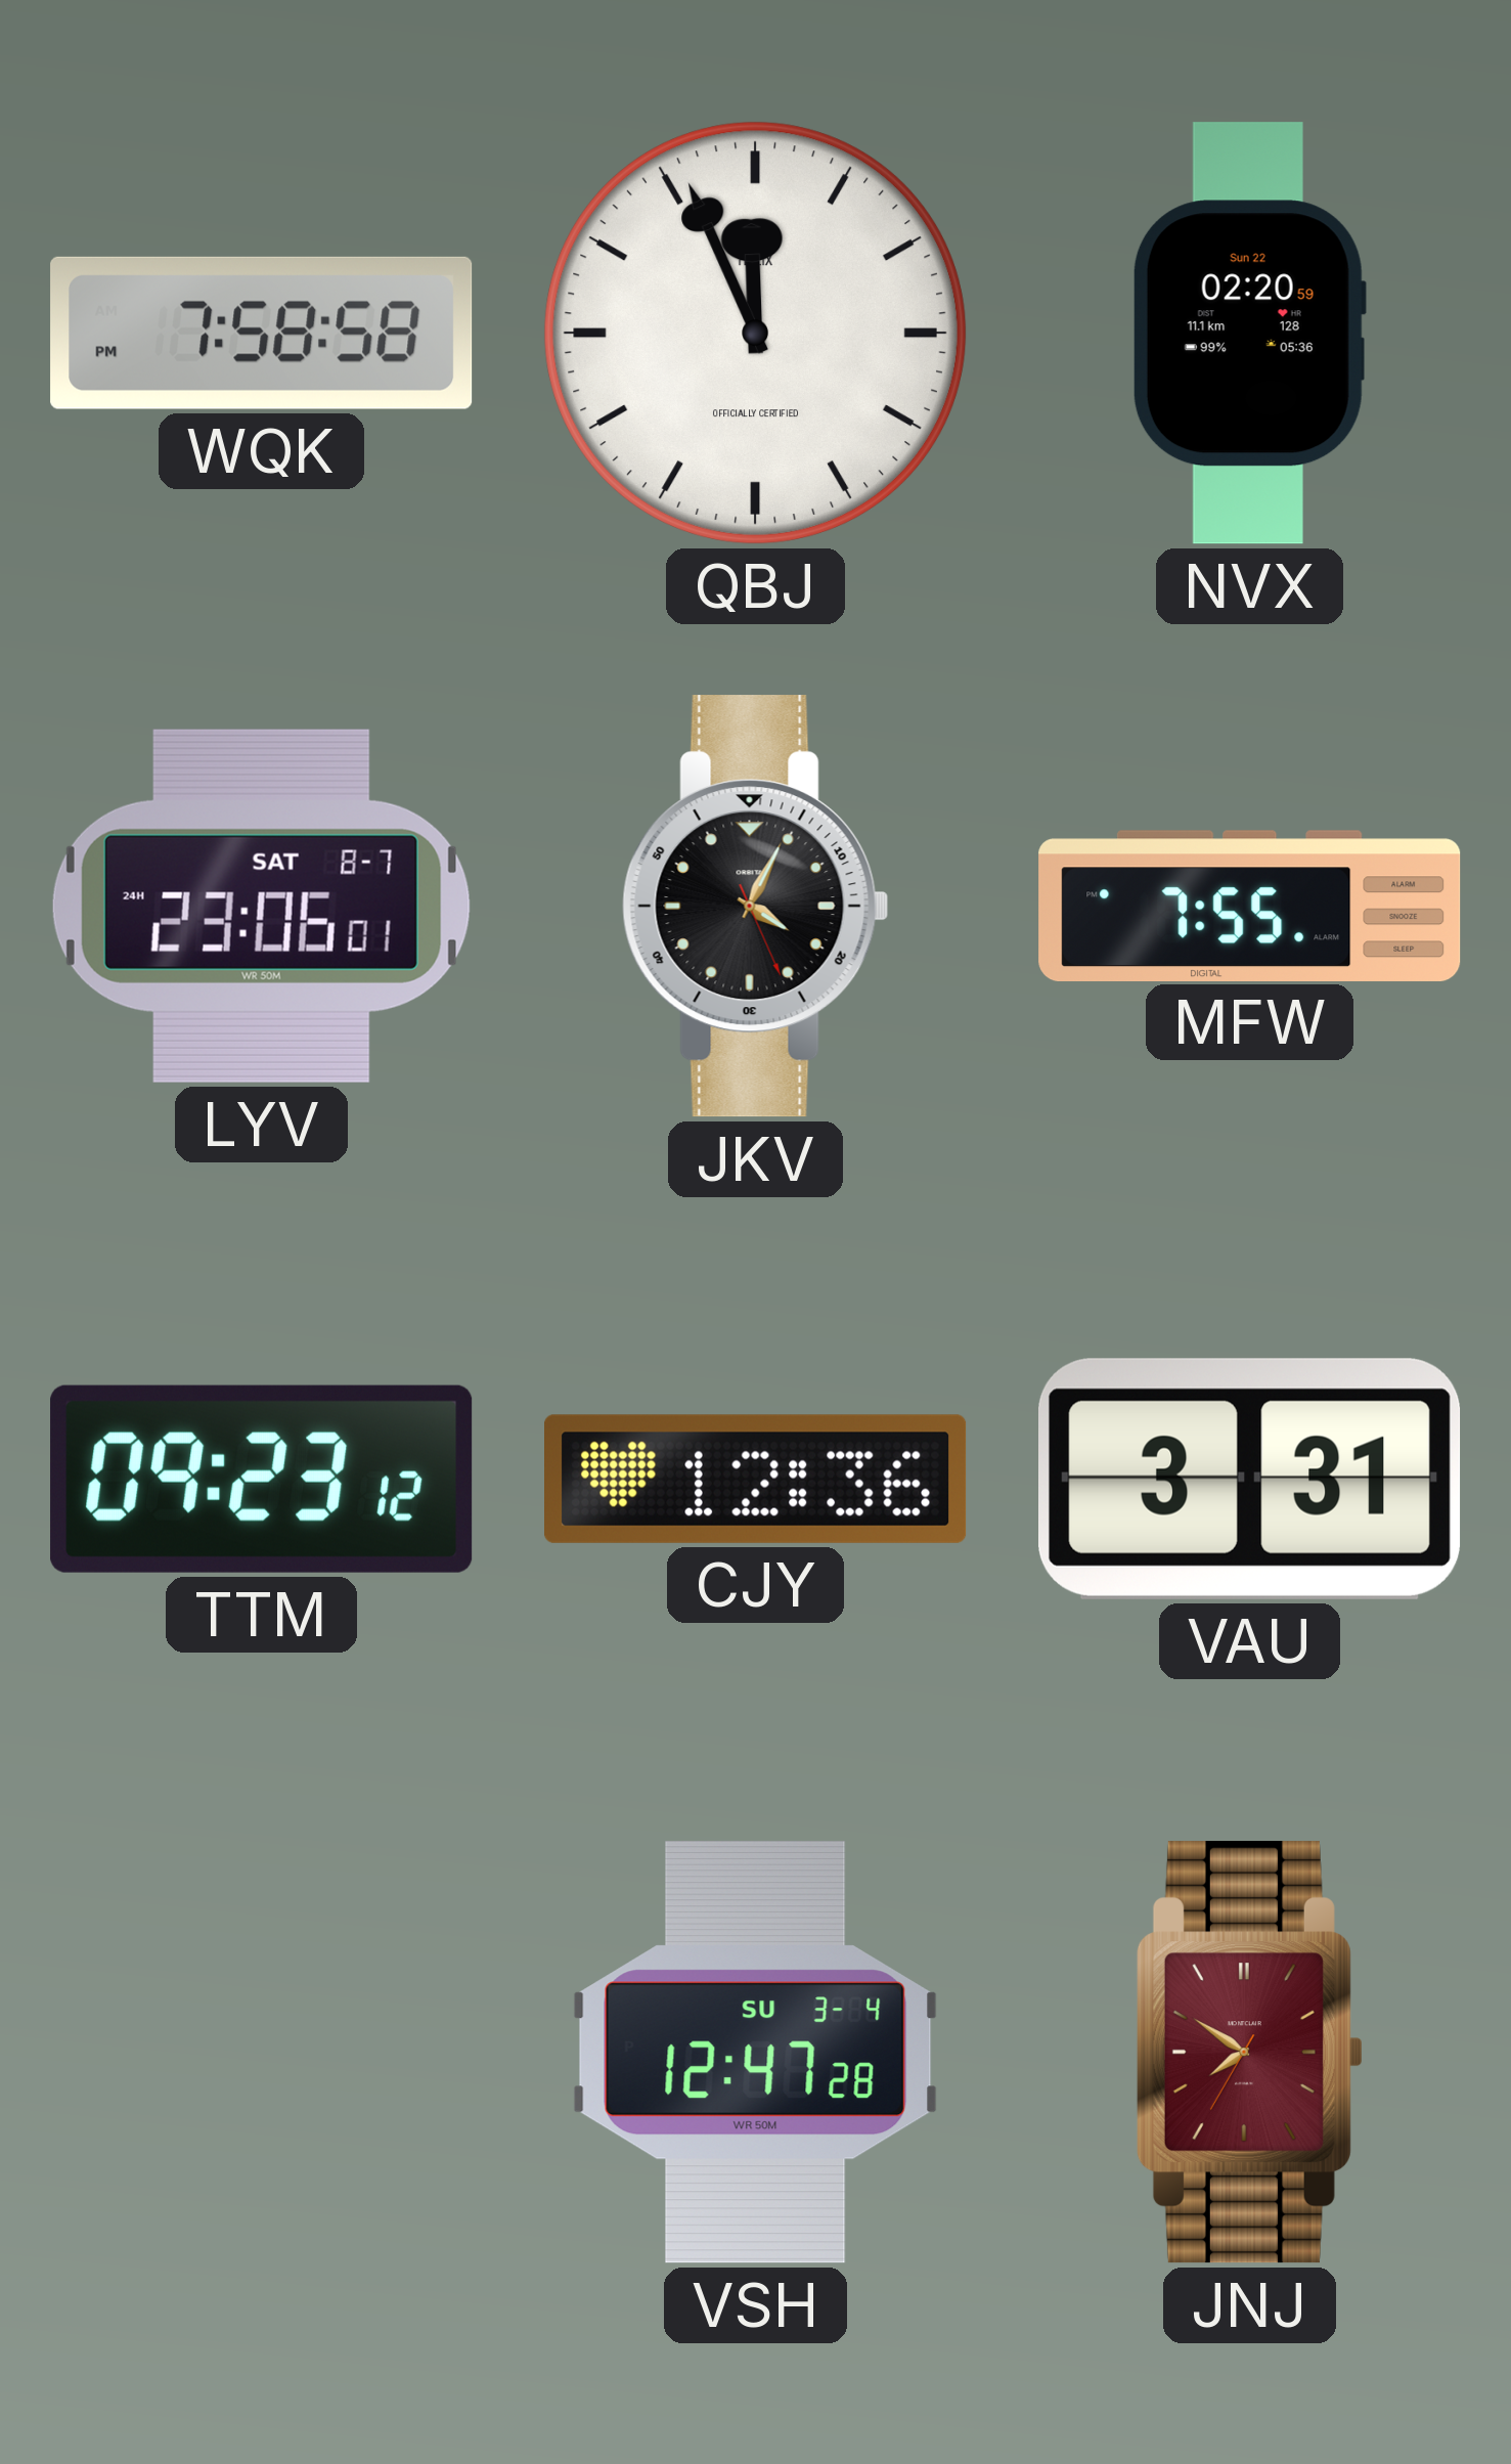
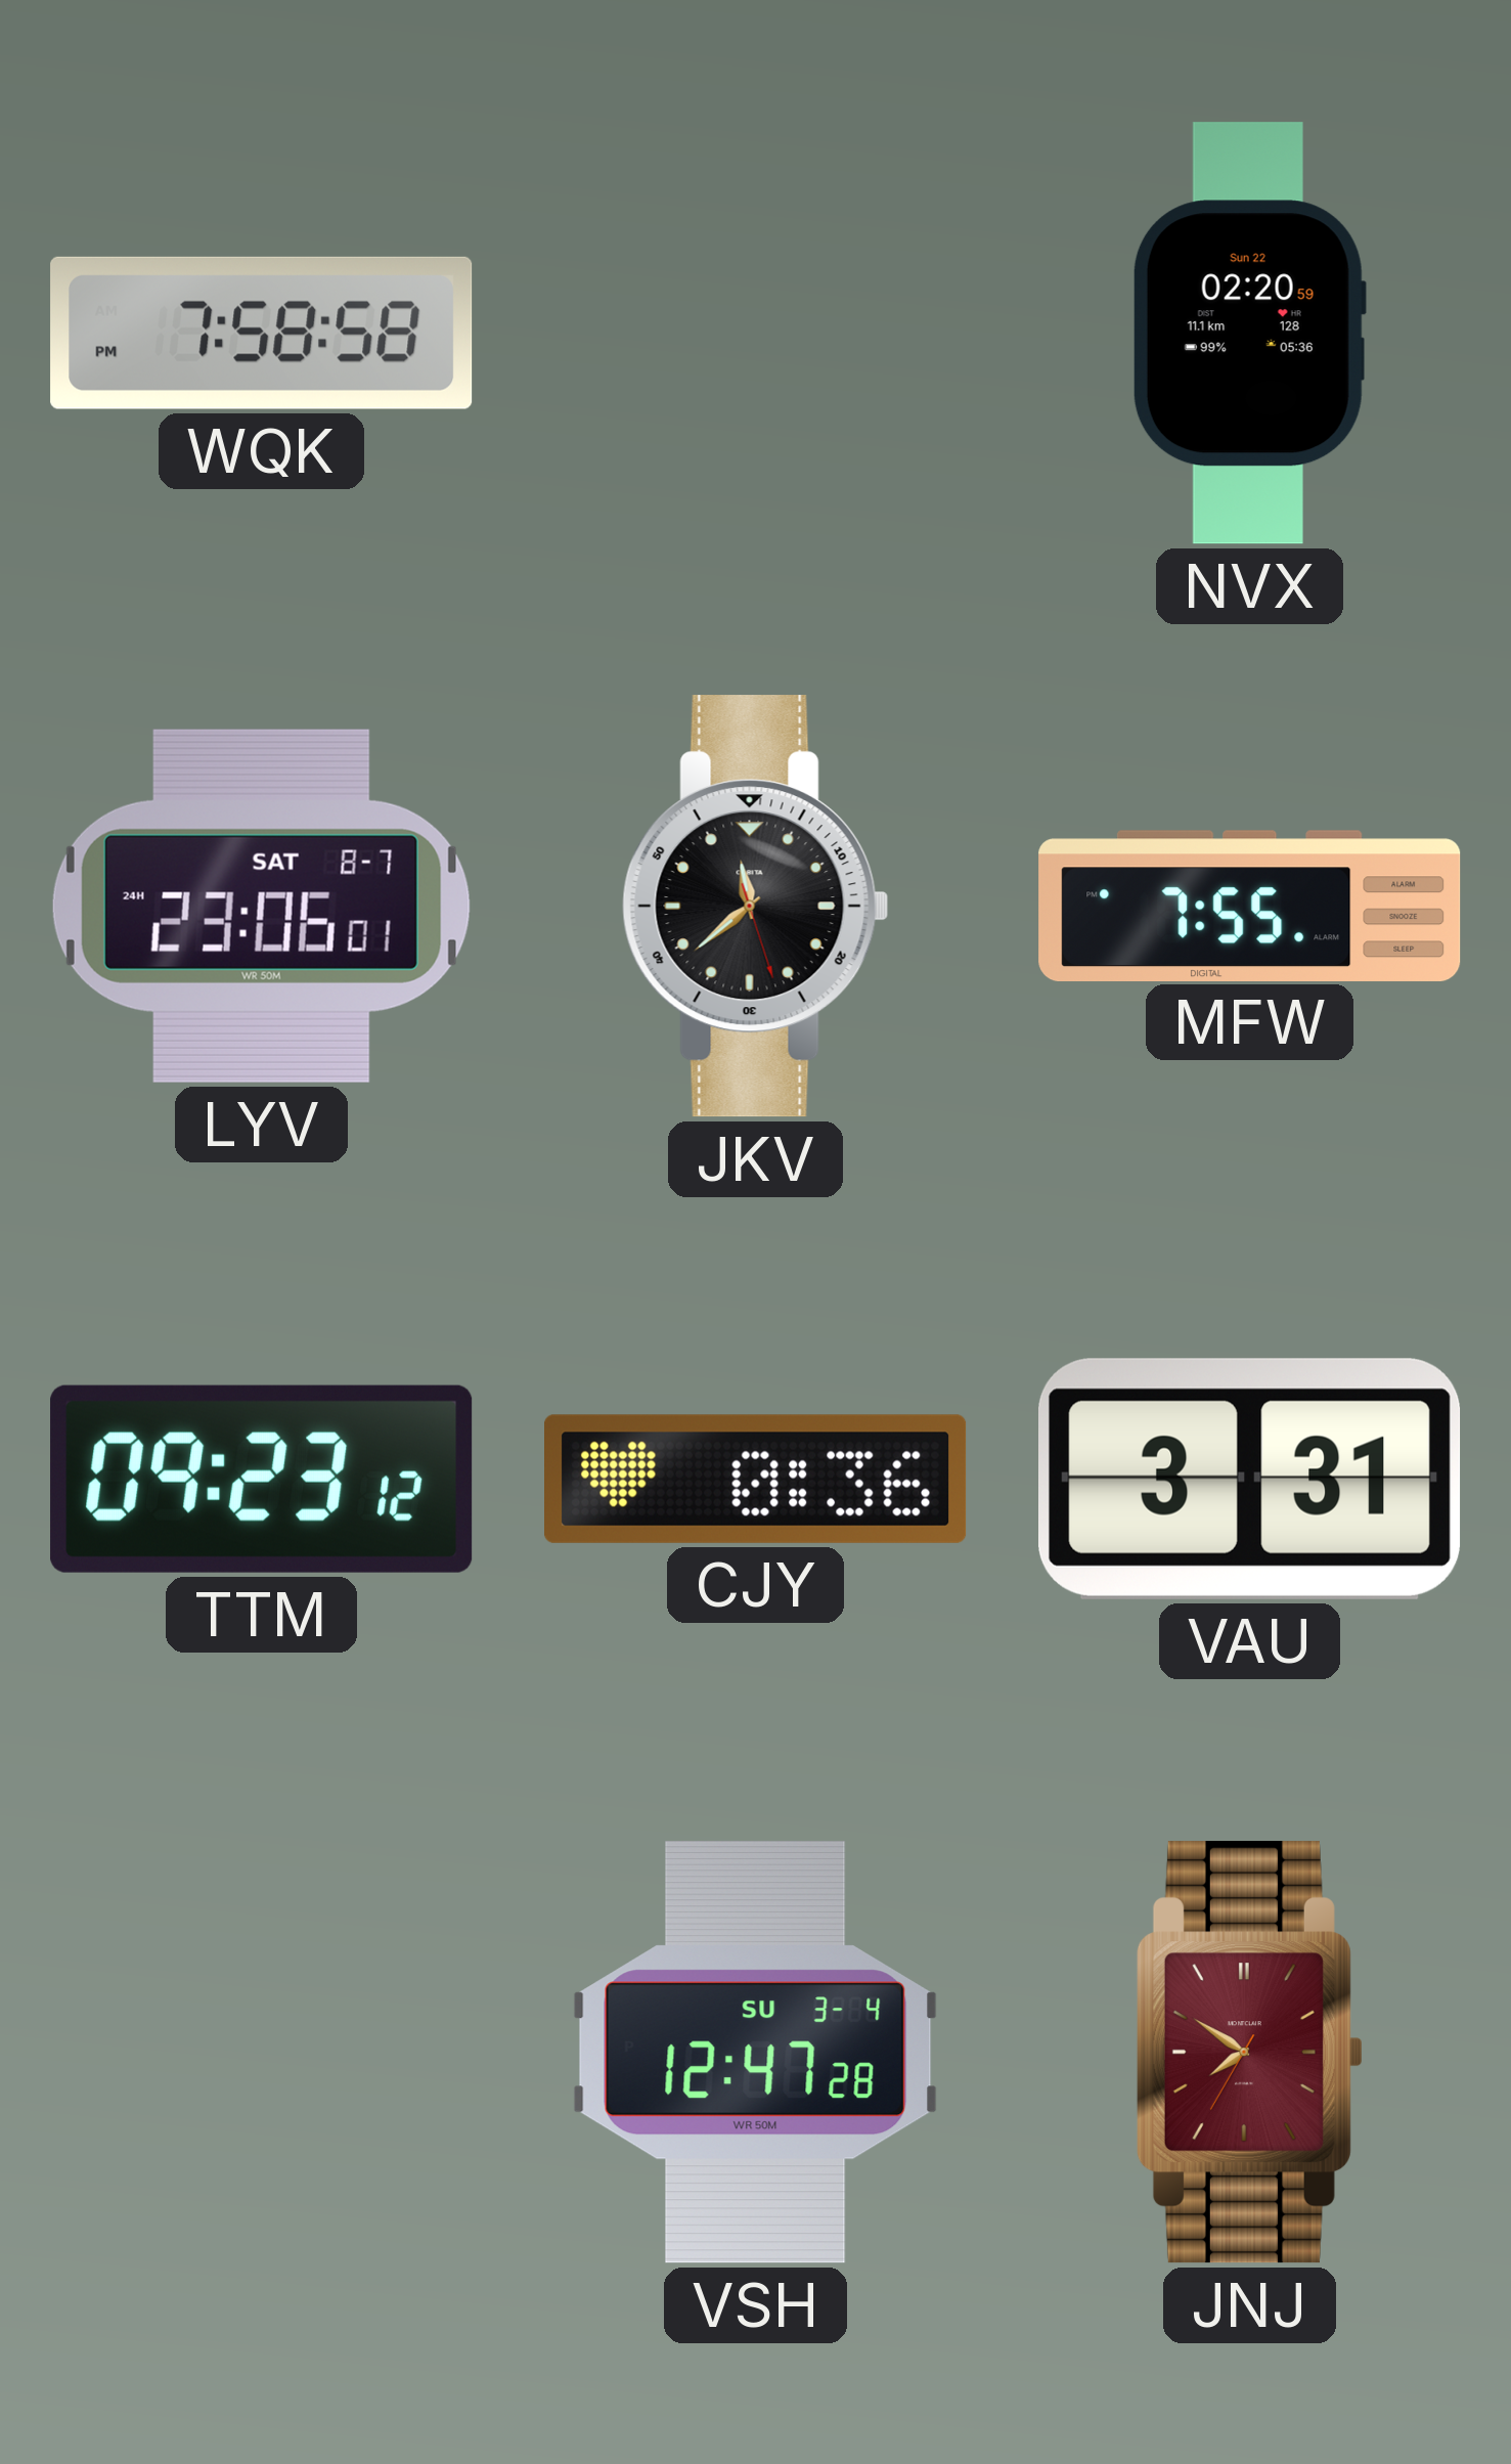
QBJ: 11:56 -> none (755, 333)
JKV: 4:04 -> 11:38 (756, 907)
CJY: 12:36 -> 0:36 (756, 1479)
